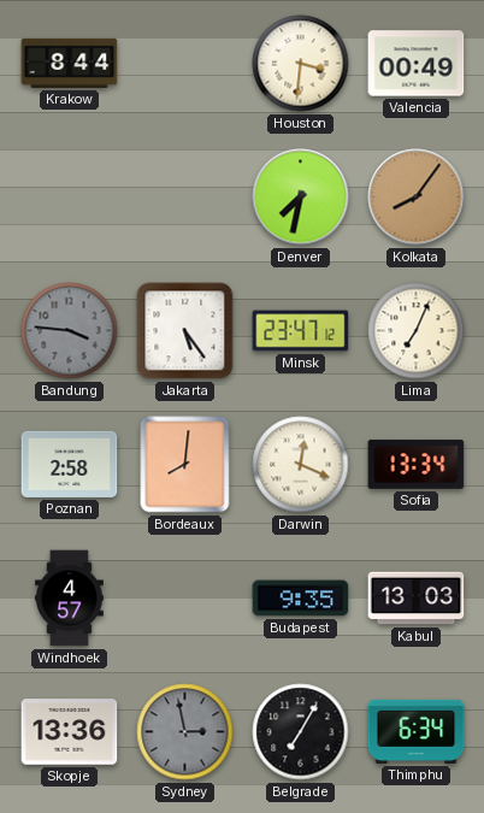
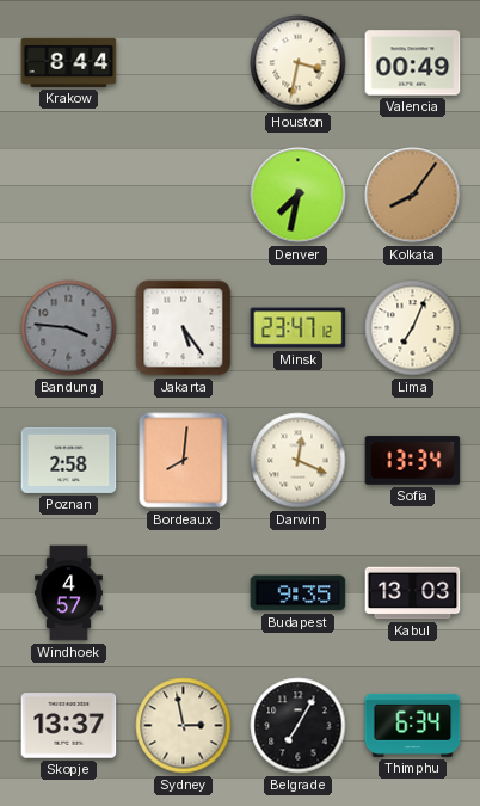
Houston: 3:31 -> 3:32 (299, 63)
Skopje: 13:36 -> 13:37 (69, 726)
Sydney dial: grey -> cream (184, 726)
